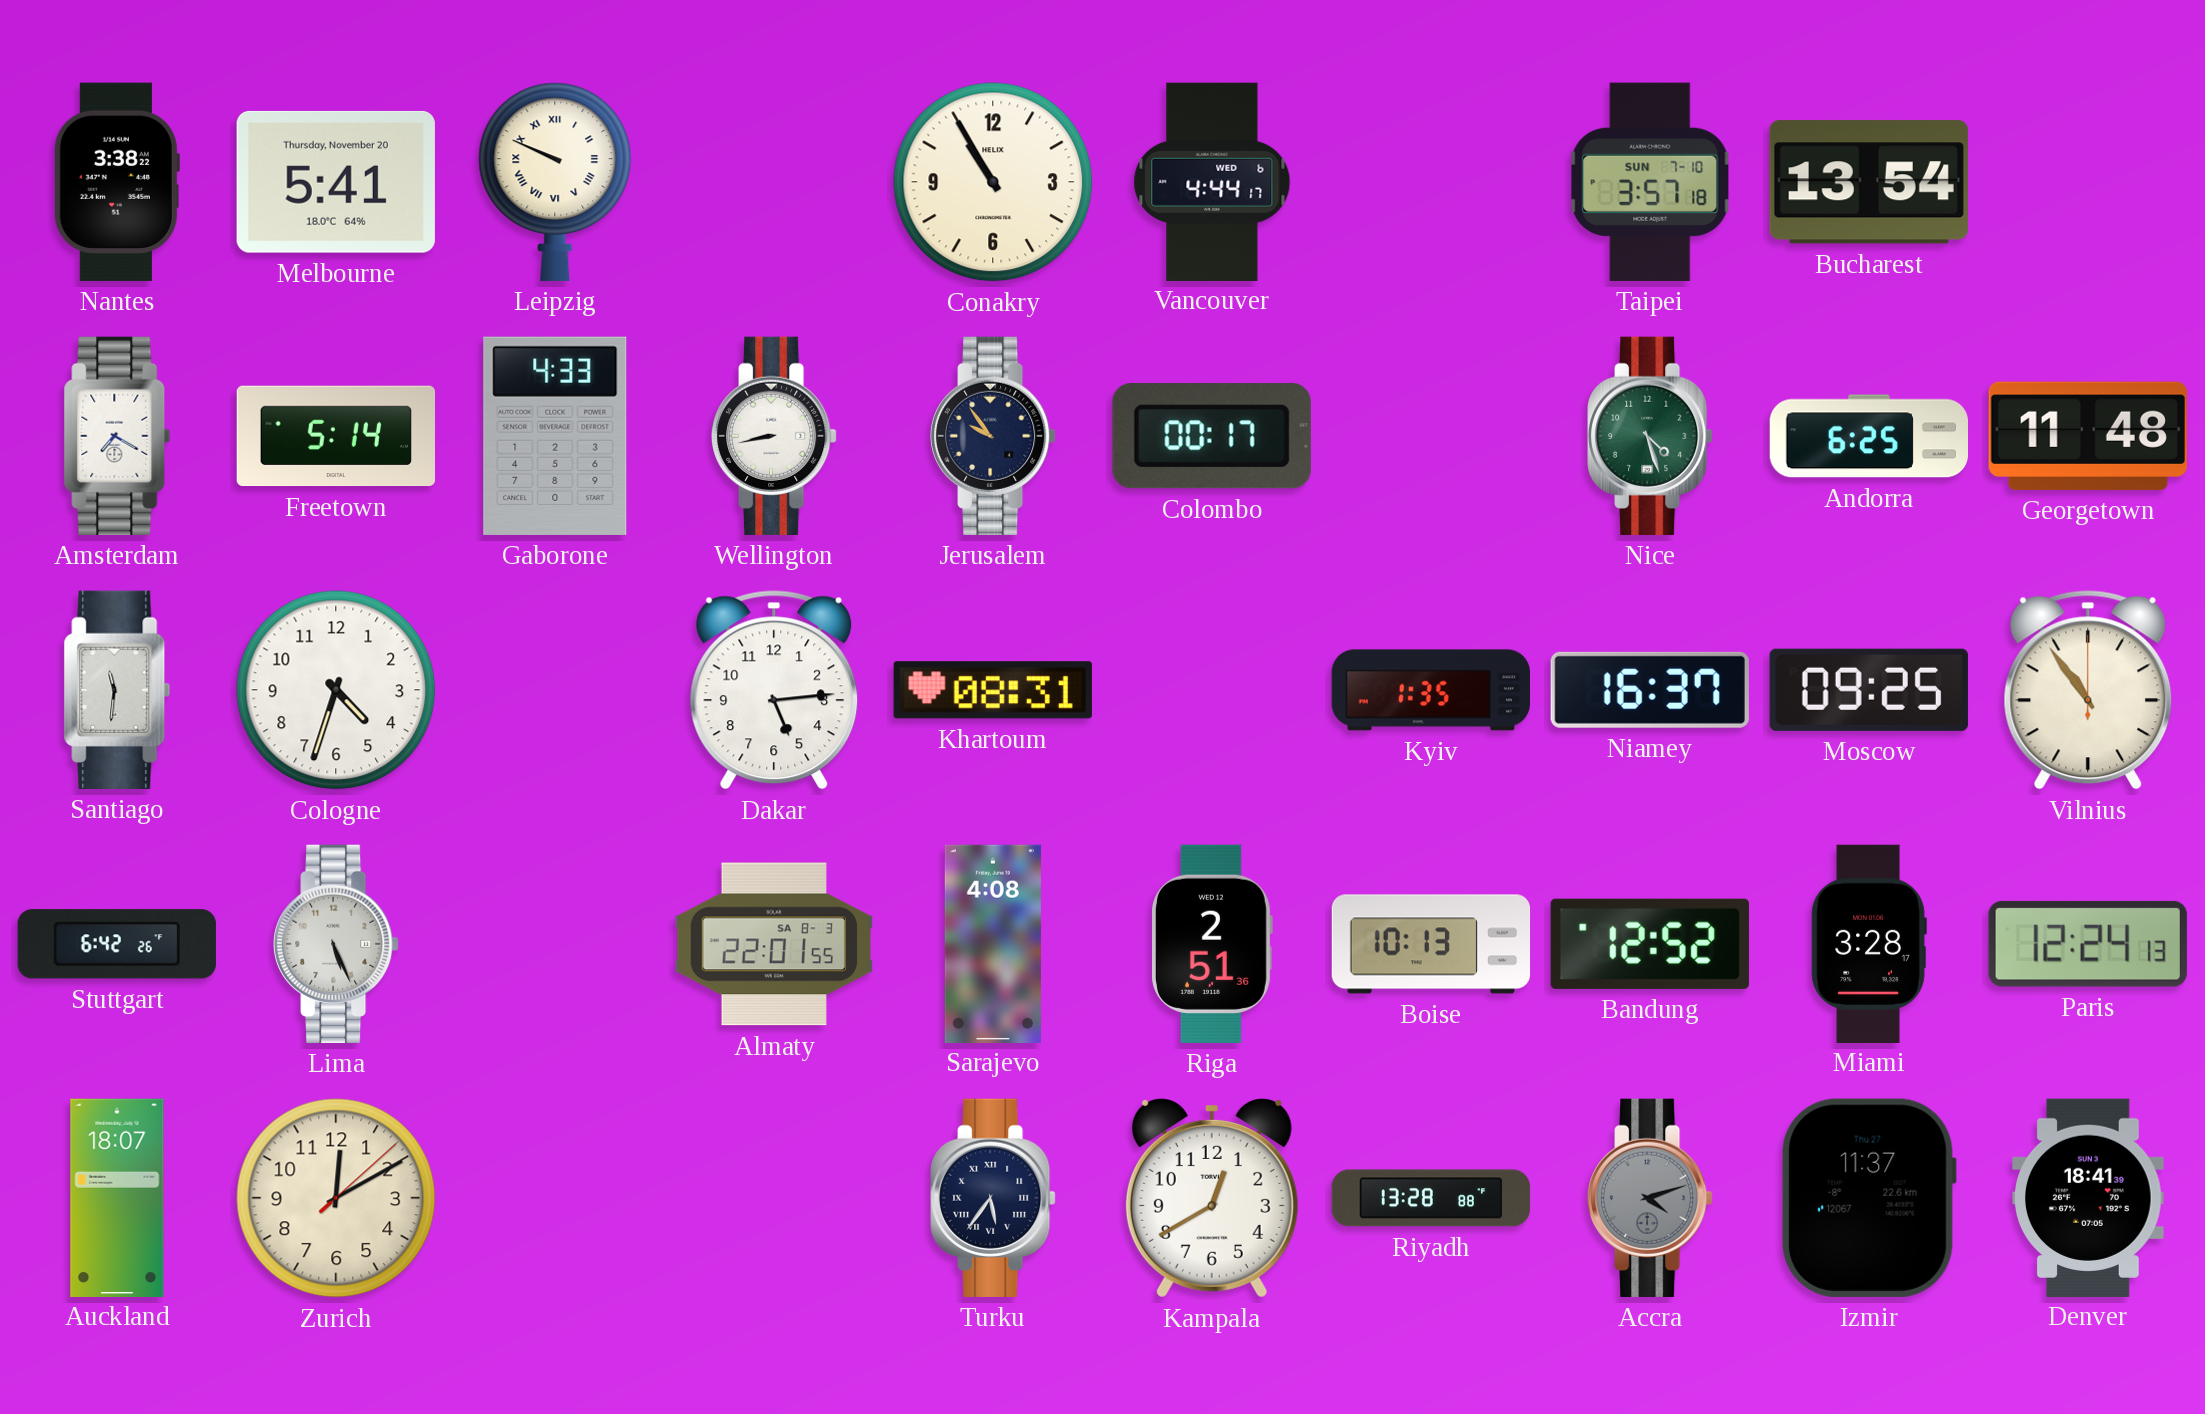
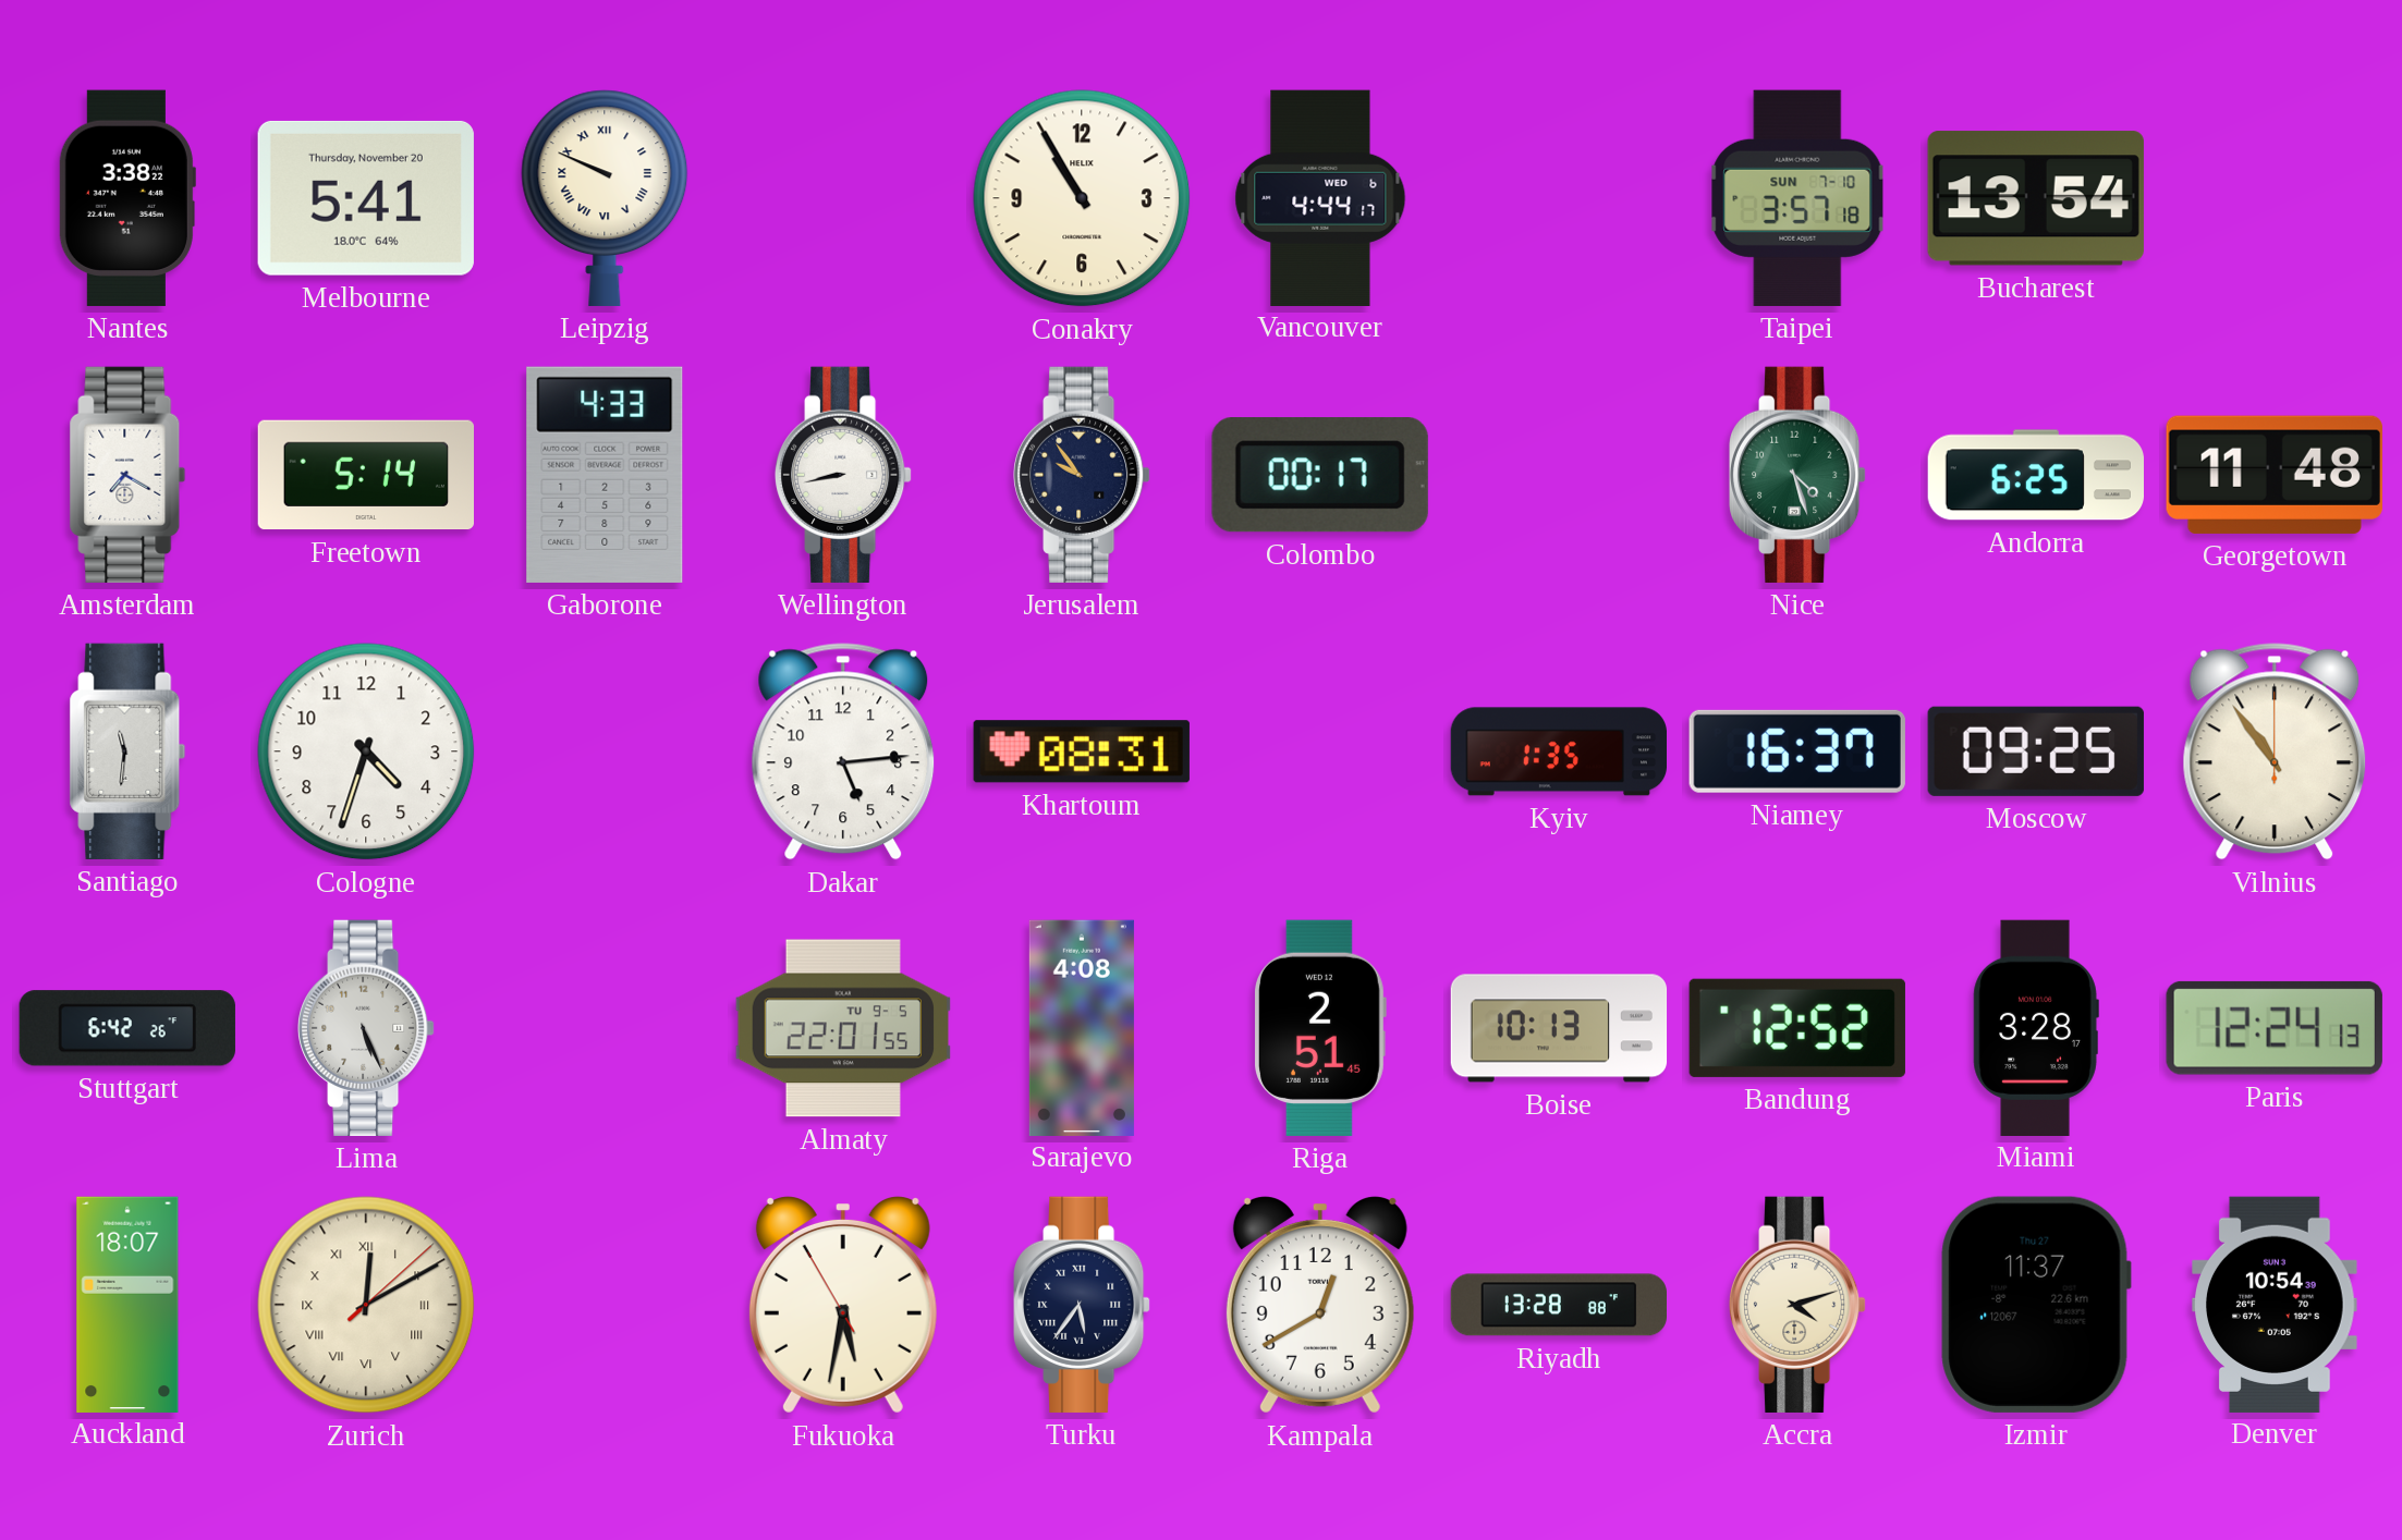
Almaty date: SA 8-3 -> TU 9-5 (842, 1028)
Riga: 2:51:36 -> 2:51:45 (1320, 1028)
Zurich numerals: Arabic -> Roman (366, 1305)
Fukuoka: none -> 5:31 (843, 1306)
Accra dial: grey -> cream (1799, 1305)
Denver: 18:41 -> 10:54 (2275, 1304)
